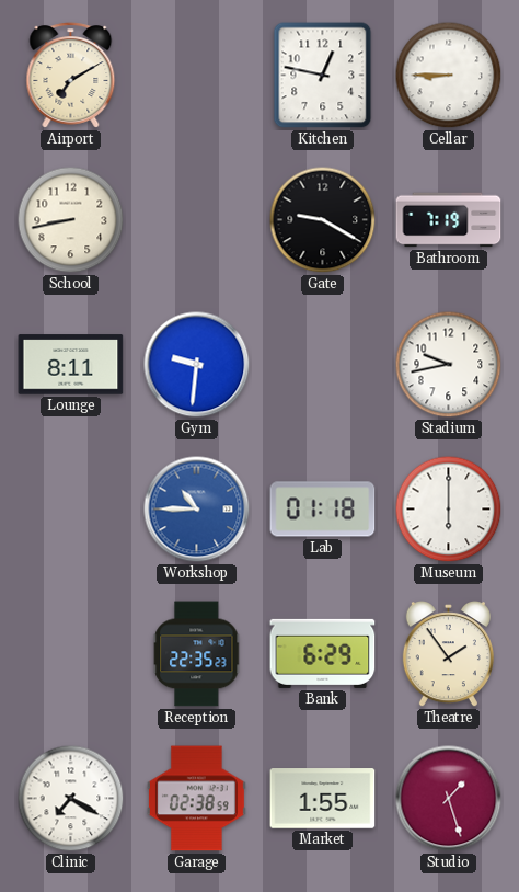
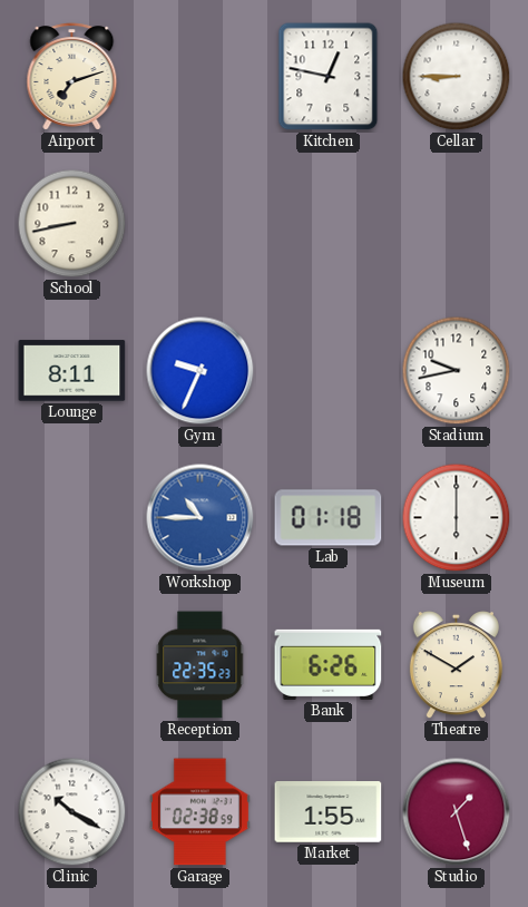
Airport: 7:10 -> 7:12 (72, 77)
Gate: 9:20 -> none (323, 220)
Bathroom: 7:19 -> none (449, 220)
Gym: 9:31 -> 9:34 (201, 371)
Bank: 6:29 -> 6:26 (329, 664)
Theatre: 1:54 -> 1:50 (456, 666)
Clinic: 7:20 -> 10:20 (72, 812)
